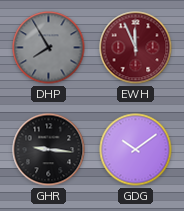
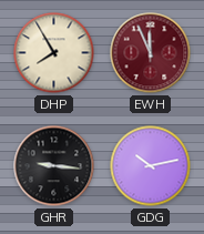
DHP dial: grey -> cream (54, 53)
GDG: 10:09 -> 10:13 (151, 166)
